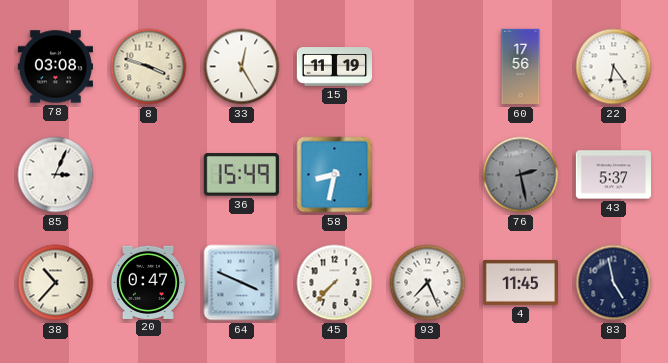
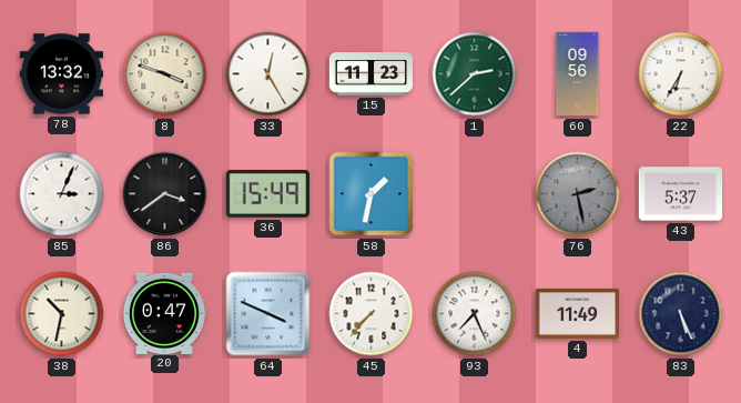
78: 03:08 -> 13:32 (61, 74)
15: 11:19 -> 11:23 (372, 74)
1: none -> 2:38 (475, 74)
60: 17:56 -> 09:56 (578, 74)
22: 6:24 -> 6:35 (681, 74)
86: none -> 3:39 (165, 194)
58: 8:32 -> 1:32 (372, 194)
38: 10:37 -> 10:32 (62, 314)
4: 11:45 -> 11:49 (577, 313)
83: 4:58 -> 5:26 (681, 314)
